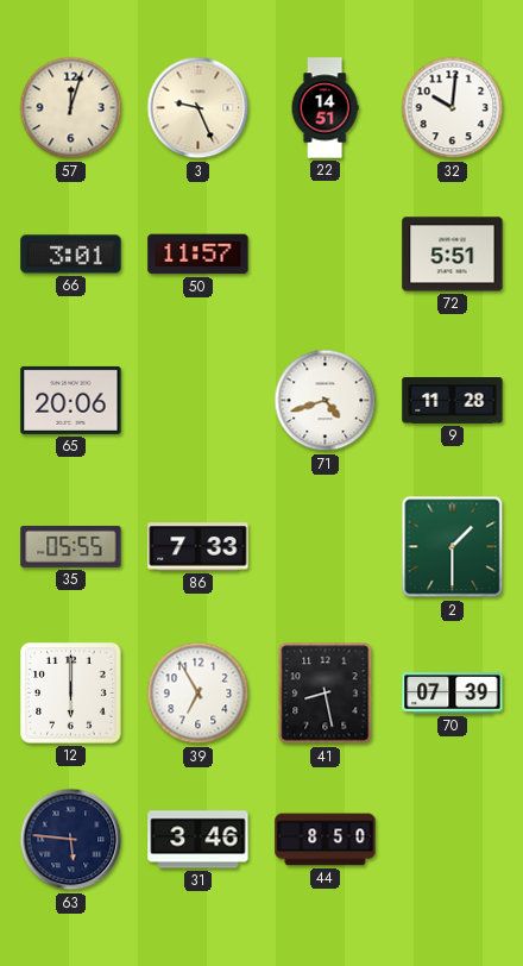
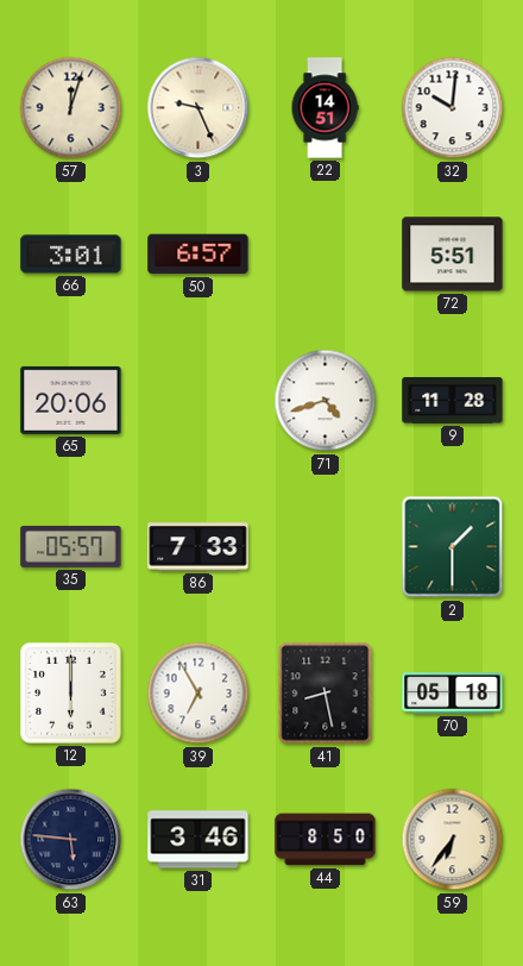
50: 11:57 -> 6:57 (199, 255)
35: 05:55 -> 05:57 (71, 546)
70: 07:39 -> 05:18 (453, 694)
59: none -> 6:36 (453, 840)
